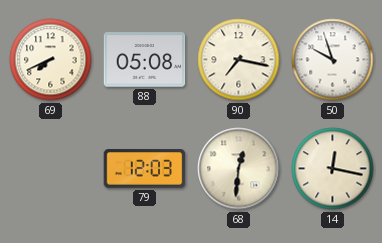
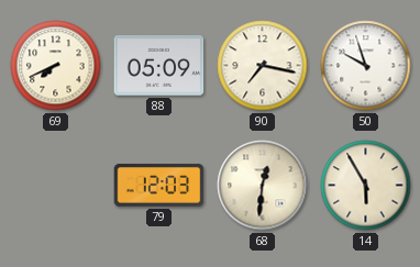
88: 05:08 -> 05:09 (159, 66)
14: 12:17 -> 5:55 (366, 186)
